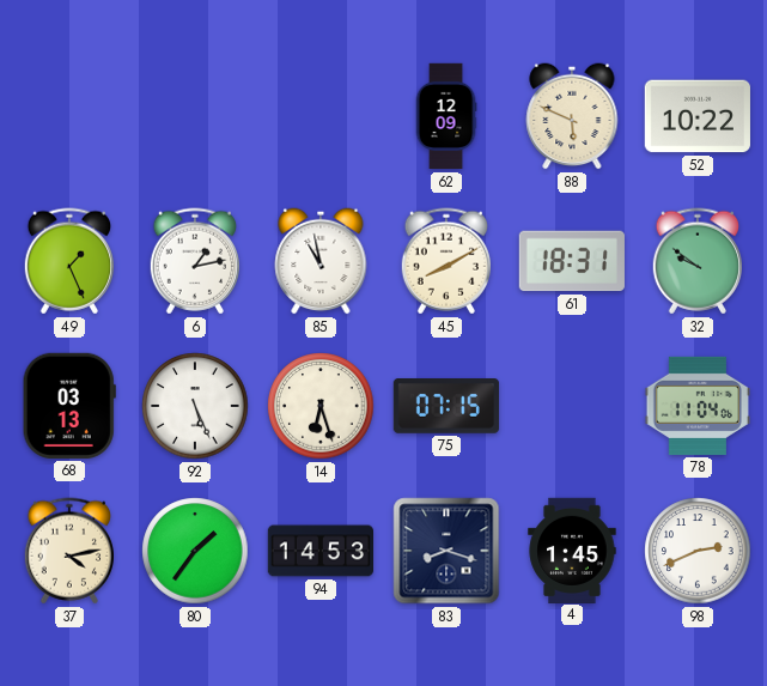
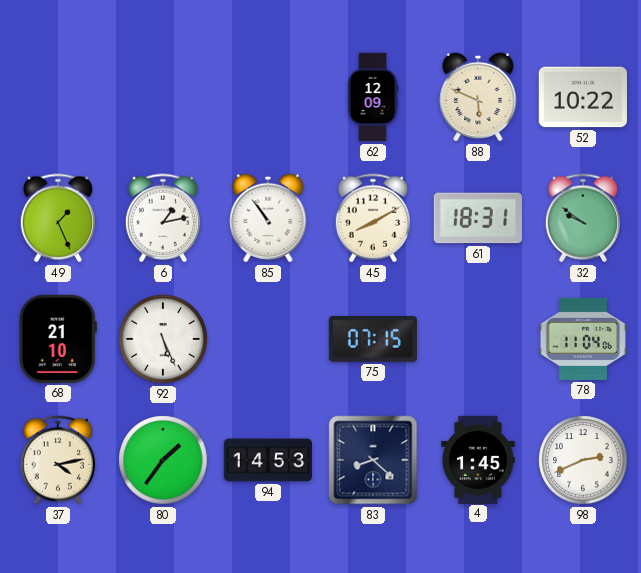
85: 10:58 -> 10:54 (268, 218)
68: 03:13 -> 21:10 (58, 339)
14: 6:27 -> none (321, 406)
83: 8:18 -> 8:22 (373, 460)
